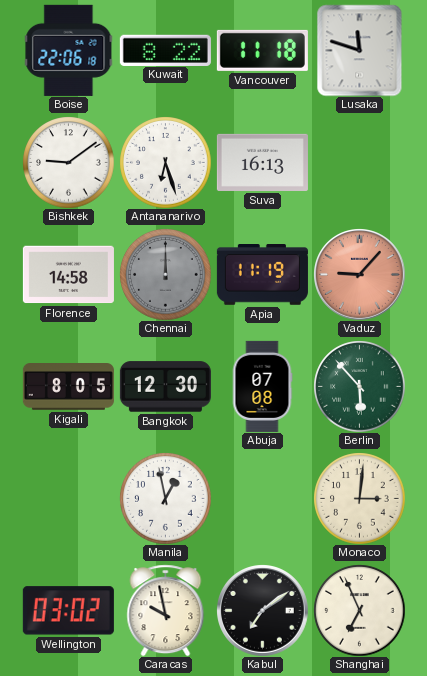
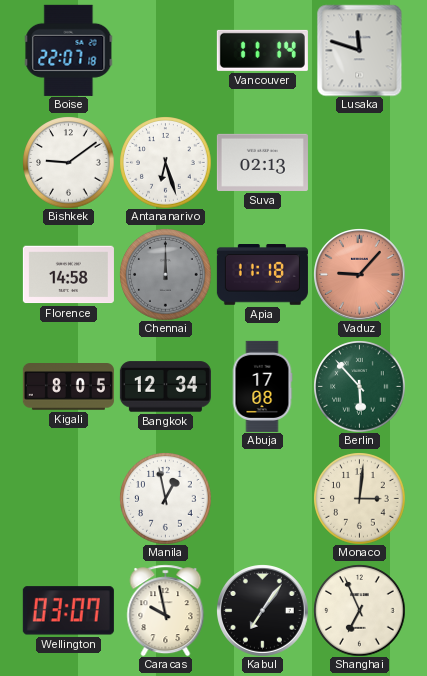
Boise: 22:06 -> 22:07 (69, 50)
Kuwait: 8:22 -> none (165, 50)
Vancouver: 11:18 -> 11:14 (262, 50)
Suva: 16:13 -> 02:13 (262, 162)
Apia: 11:19 -> 11:18 (262, 275)
Bangkok: 12:30 -> 12:34 (165, 387)
Abuja: 07:08 -> 17:08 (262, 386)
Wellington: 03:02 -> 03:07 (68, 611)
Kabul: 7:09 -> 7:06 (263, 611)
